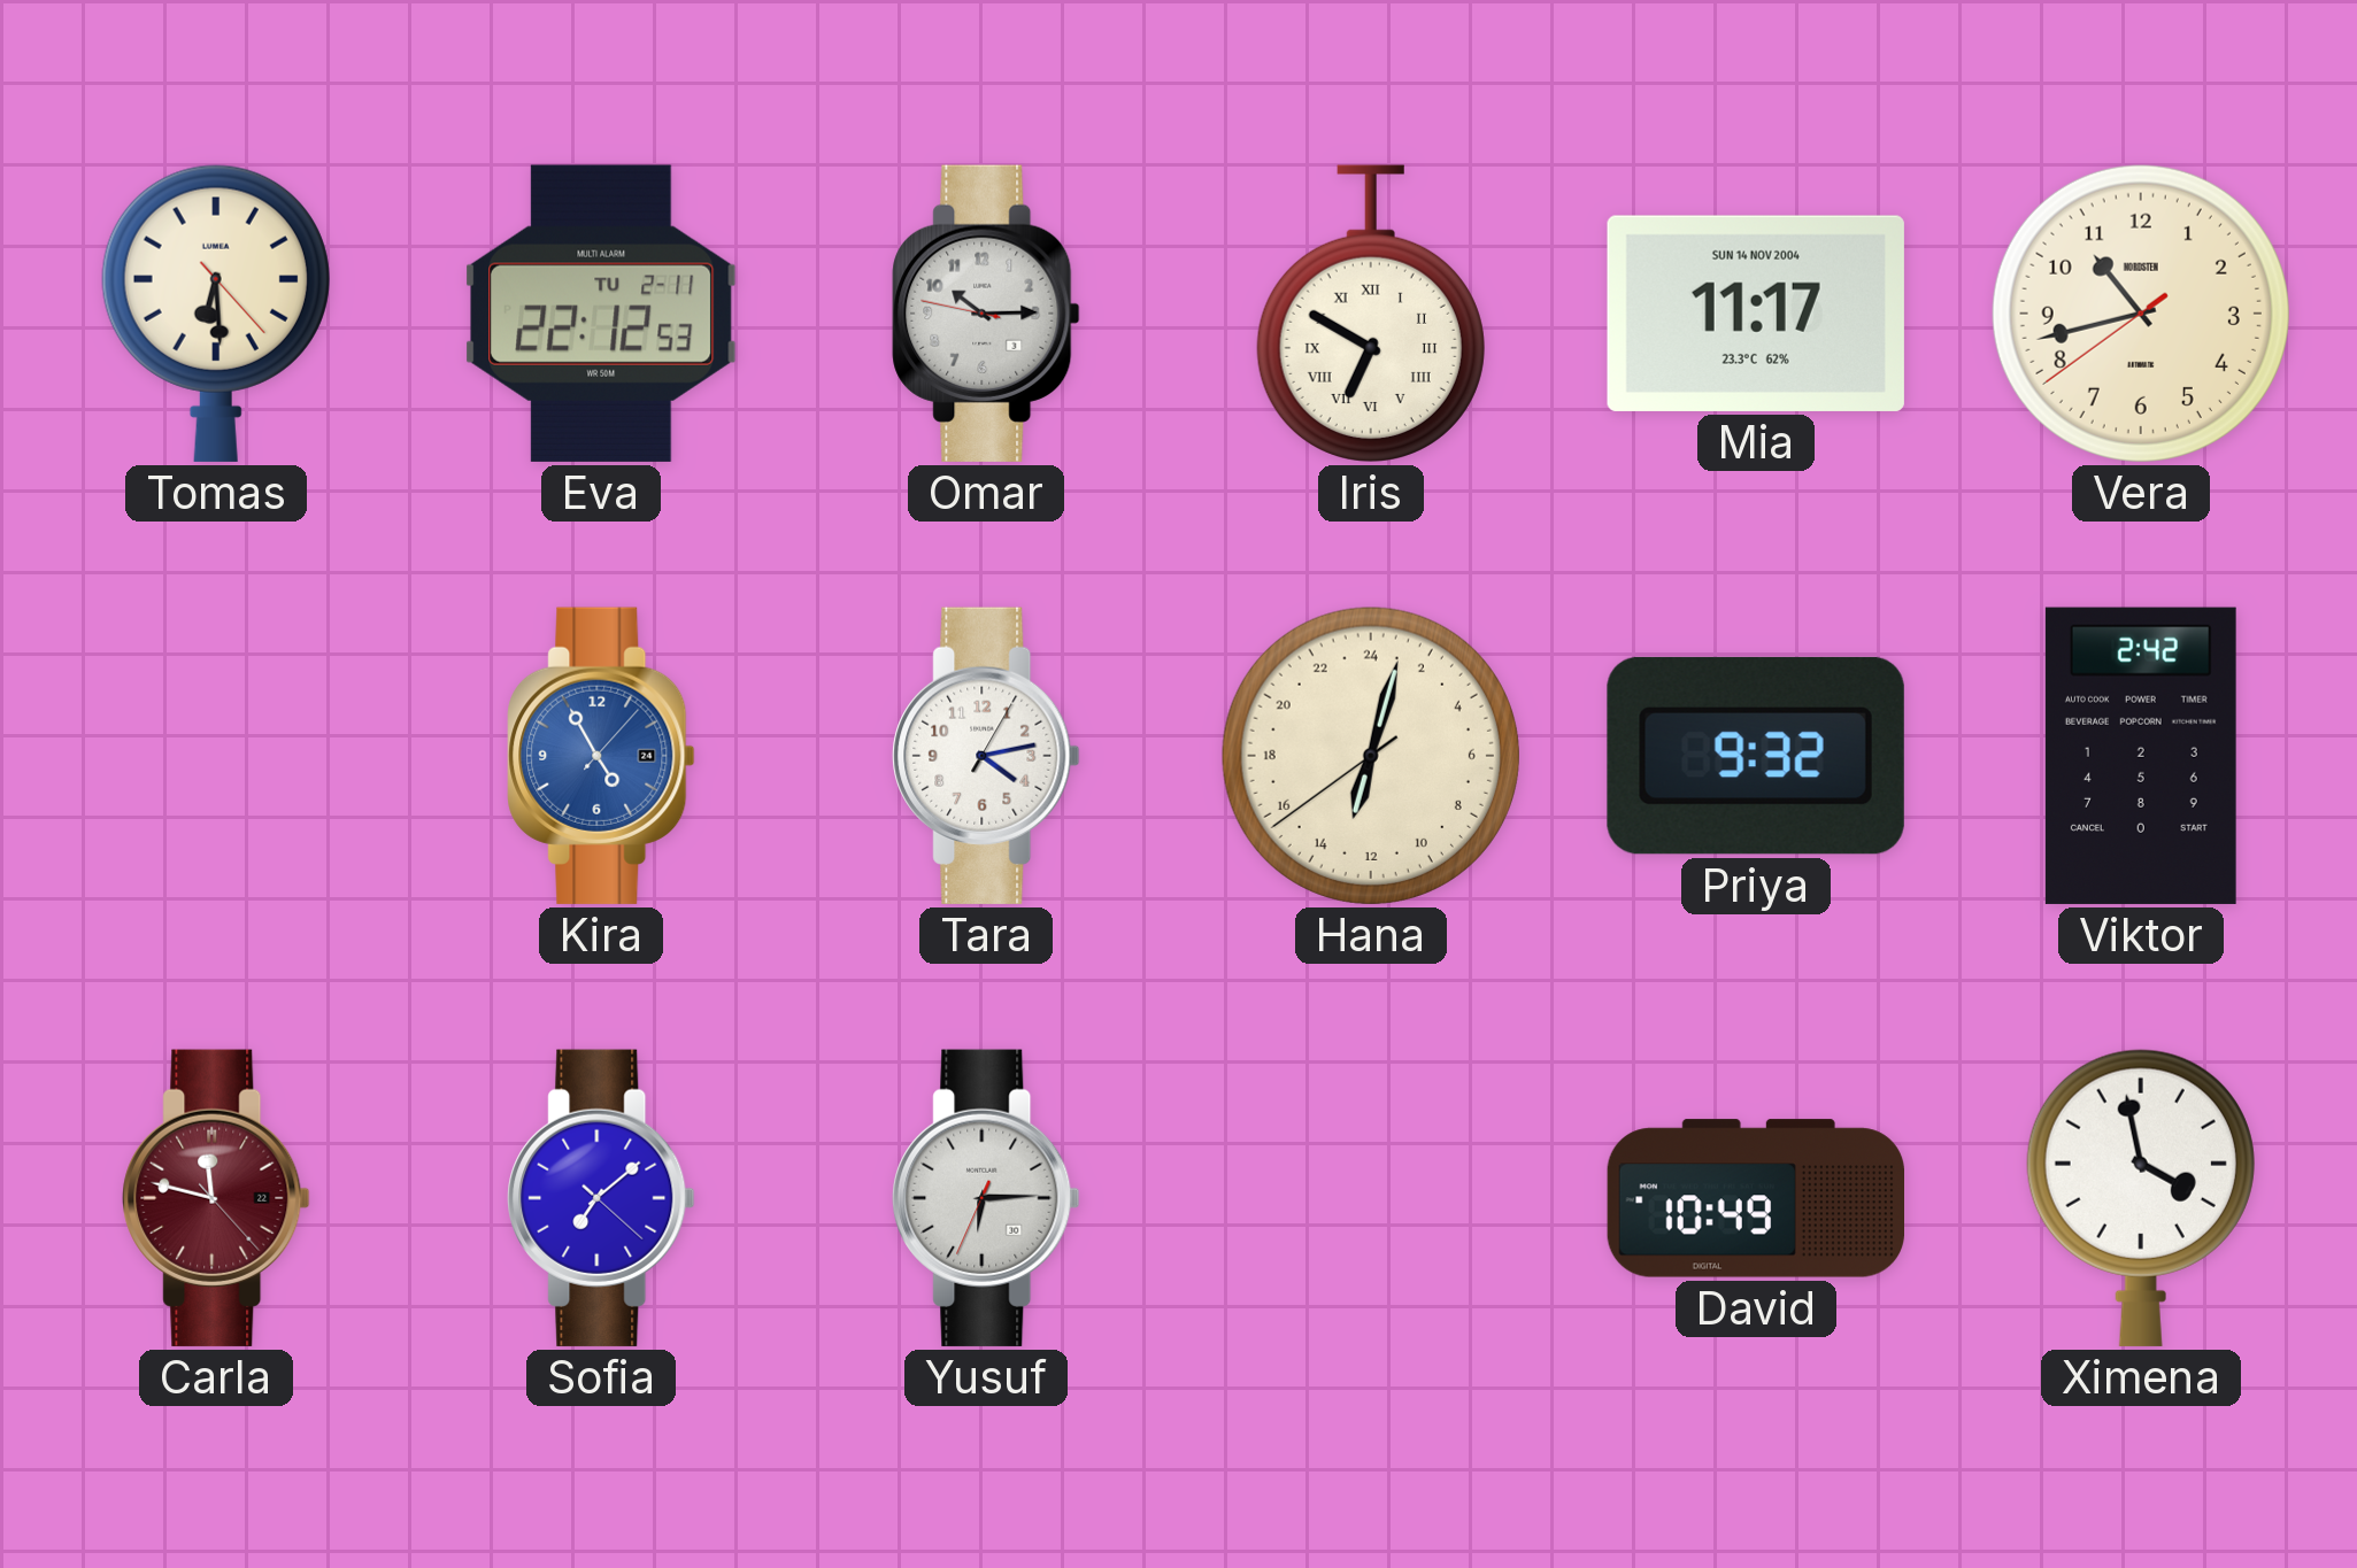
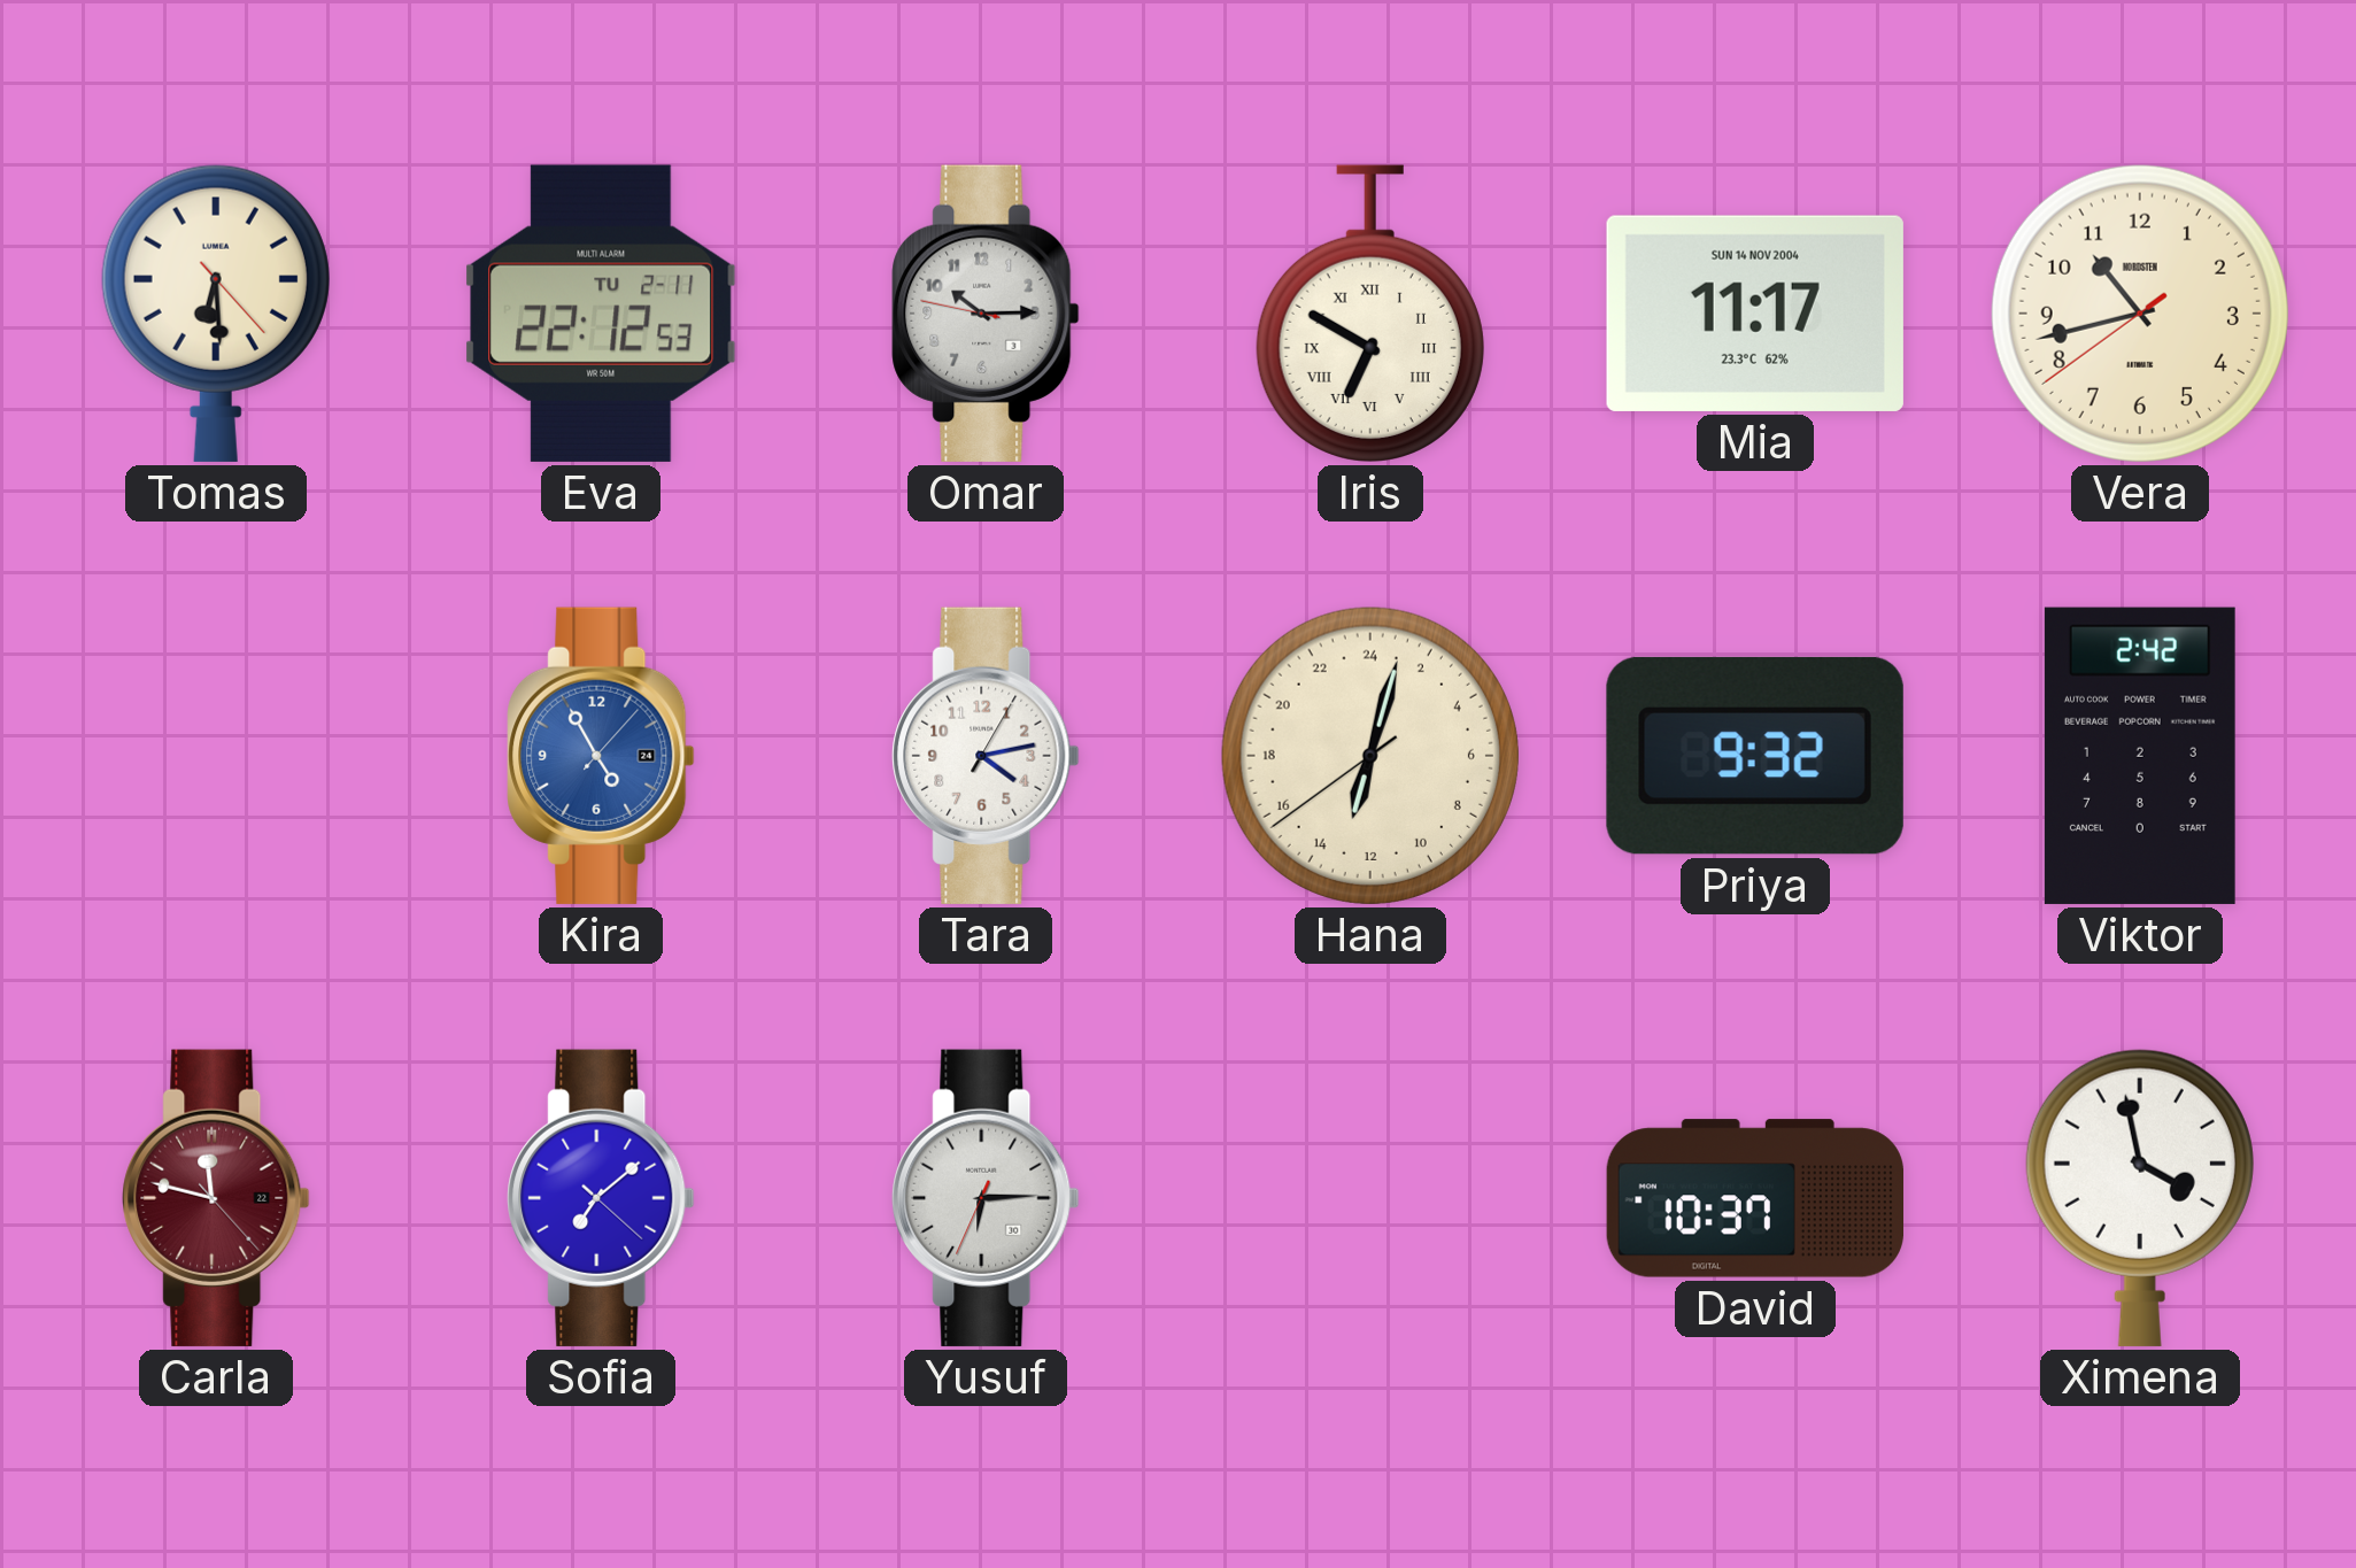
David: 10:49 -> 10:37 (1754, 1198)
